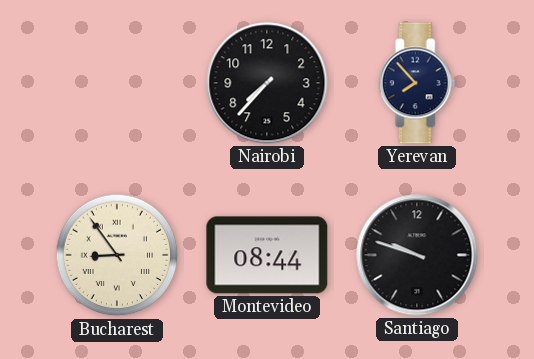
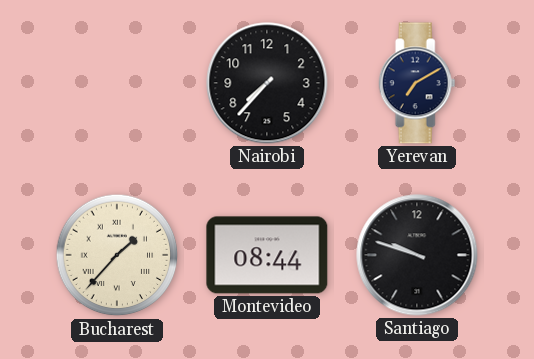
Yerevan: 7:53 -> 7:10 (417, 83)
Bucharest: 8:54 -> 1:37 (117, 255)
